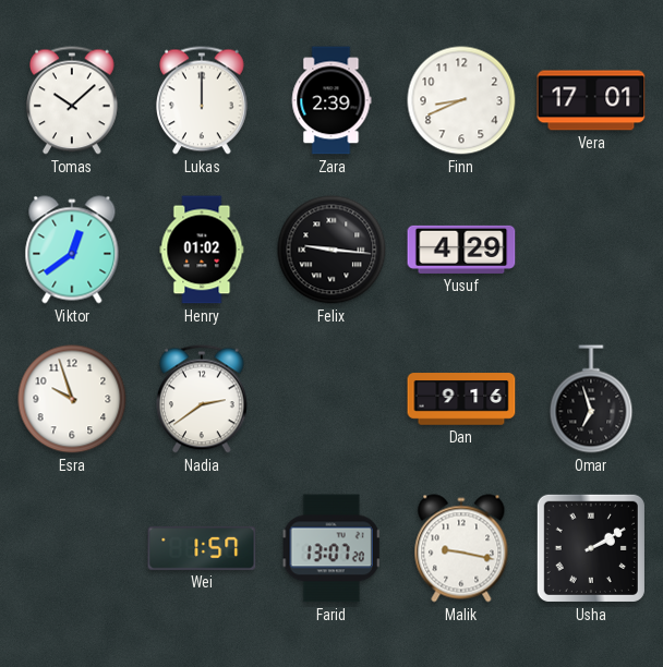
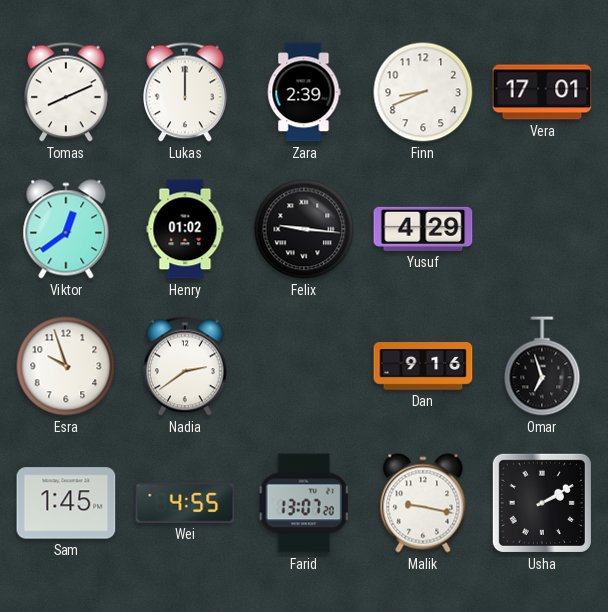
Tomas: 10:08 -> 8:11 (67, 92)
Sam: none -> 1:45 (66, 503)
Wei: 1:57 -> 4:55 (185, 503)
